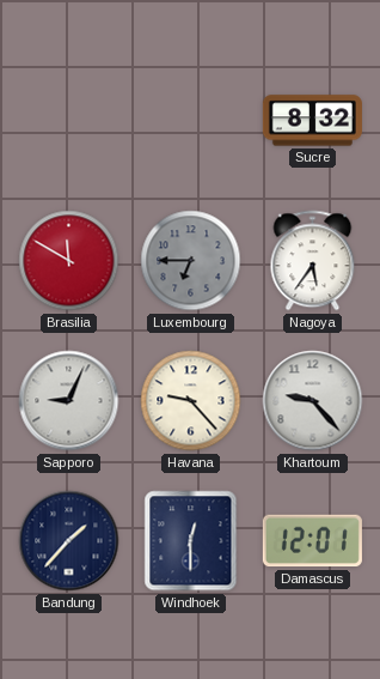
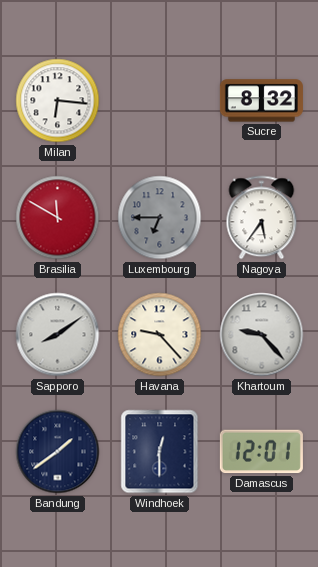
Milan: none -> 6:16 (58, 101)
Sapporo: 9:04 -> 8:09 (58, 335)
Bandung: 1:37 -> 1:39 (58, 452)
